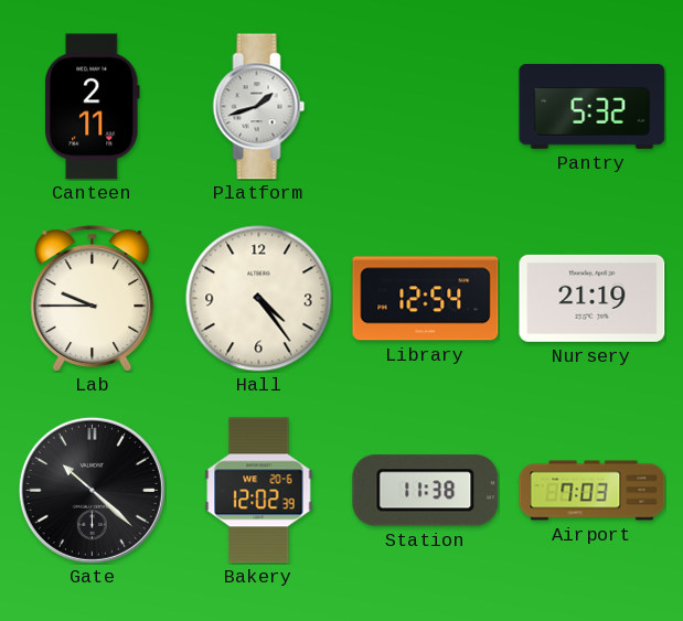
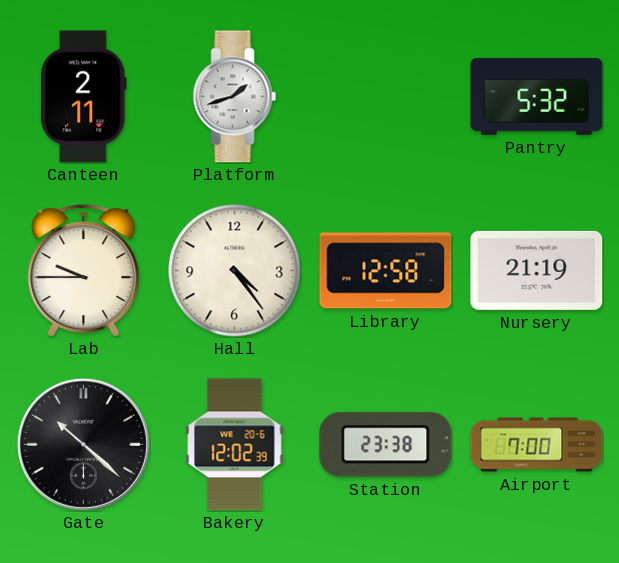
Library: 12:54 -> 12:58 (386, 271)
Station: 11:38 -> 23:38 (386, 445)
Airport: 7:03 -> 7:00 (537, 445)
